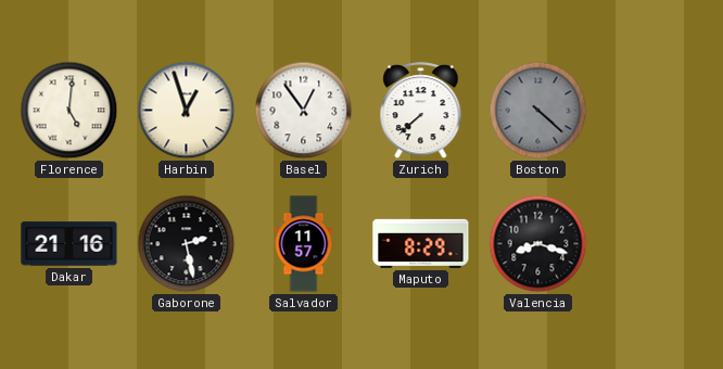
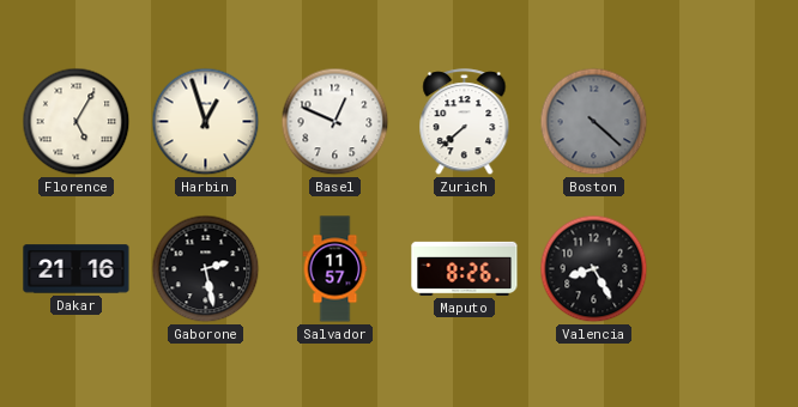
Florence: 5:01 -> 5:05 (77, 122)
Basel: 12:54 -> 12:49 (335, 122)
Maputo: 8:29 -> 8:26 (465, 268)
Valencia: 8:18 -> 8:25 (594, 269)
